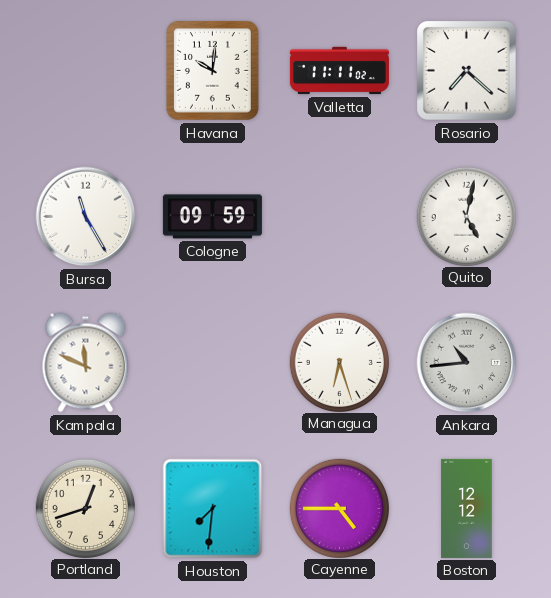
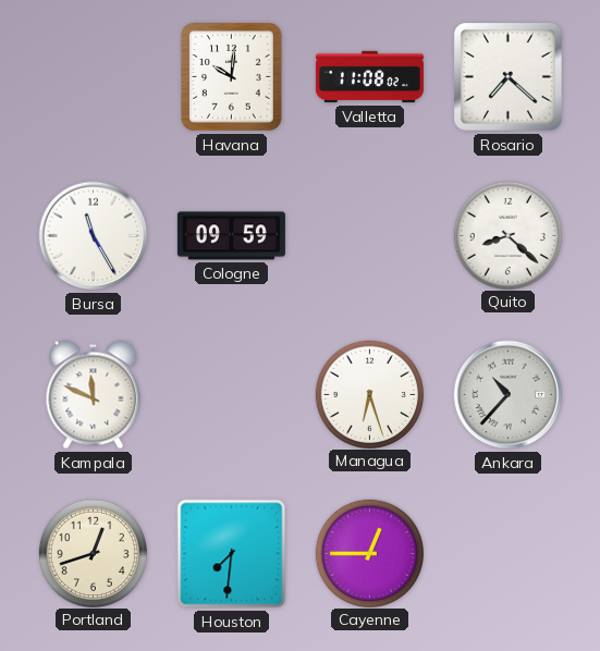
Valletta: 11:11 -> 11:08 (369, 77)
Quito: 5:02 -> 8:22 (507, 235)
Ankara: 10:44 -> 10:37 (509, 395)
Cayenne: 4:45 -> 12:45 (369, 553)
Boston: 12:12 -> none (467, 508)
